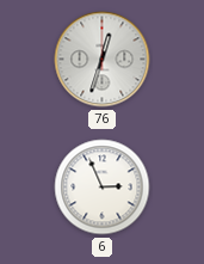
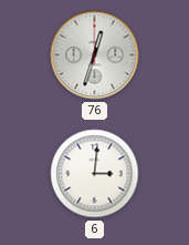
6: 2:56 -> 3:01 (95, 174)
